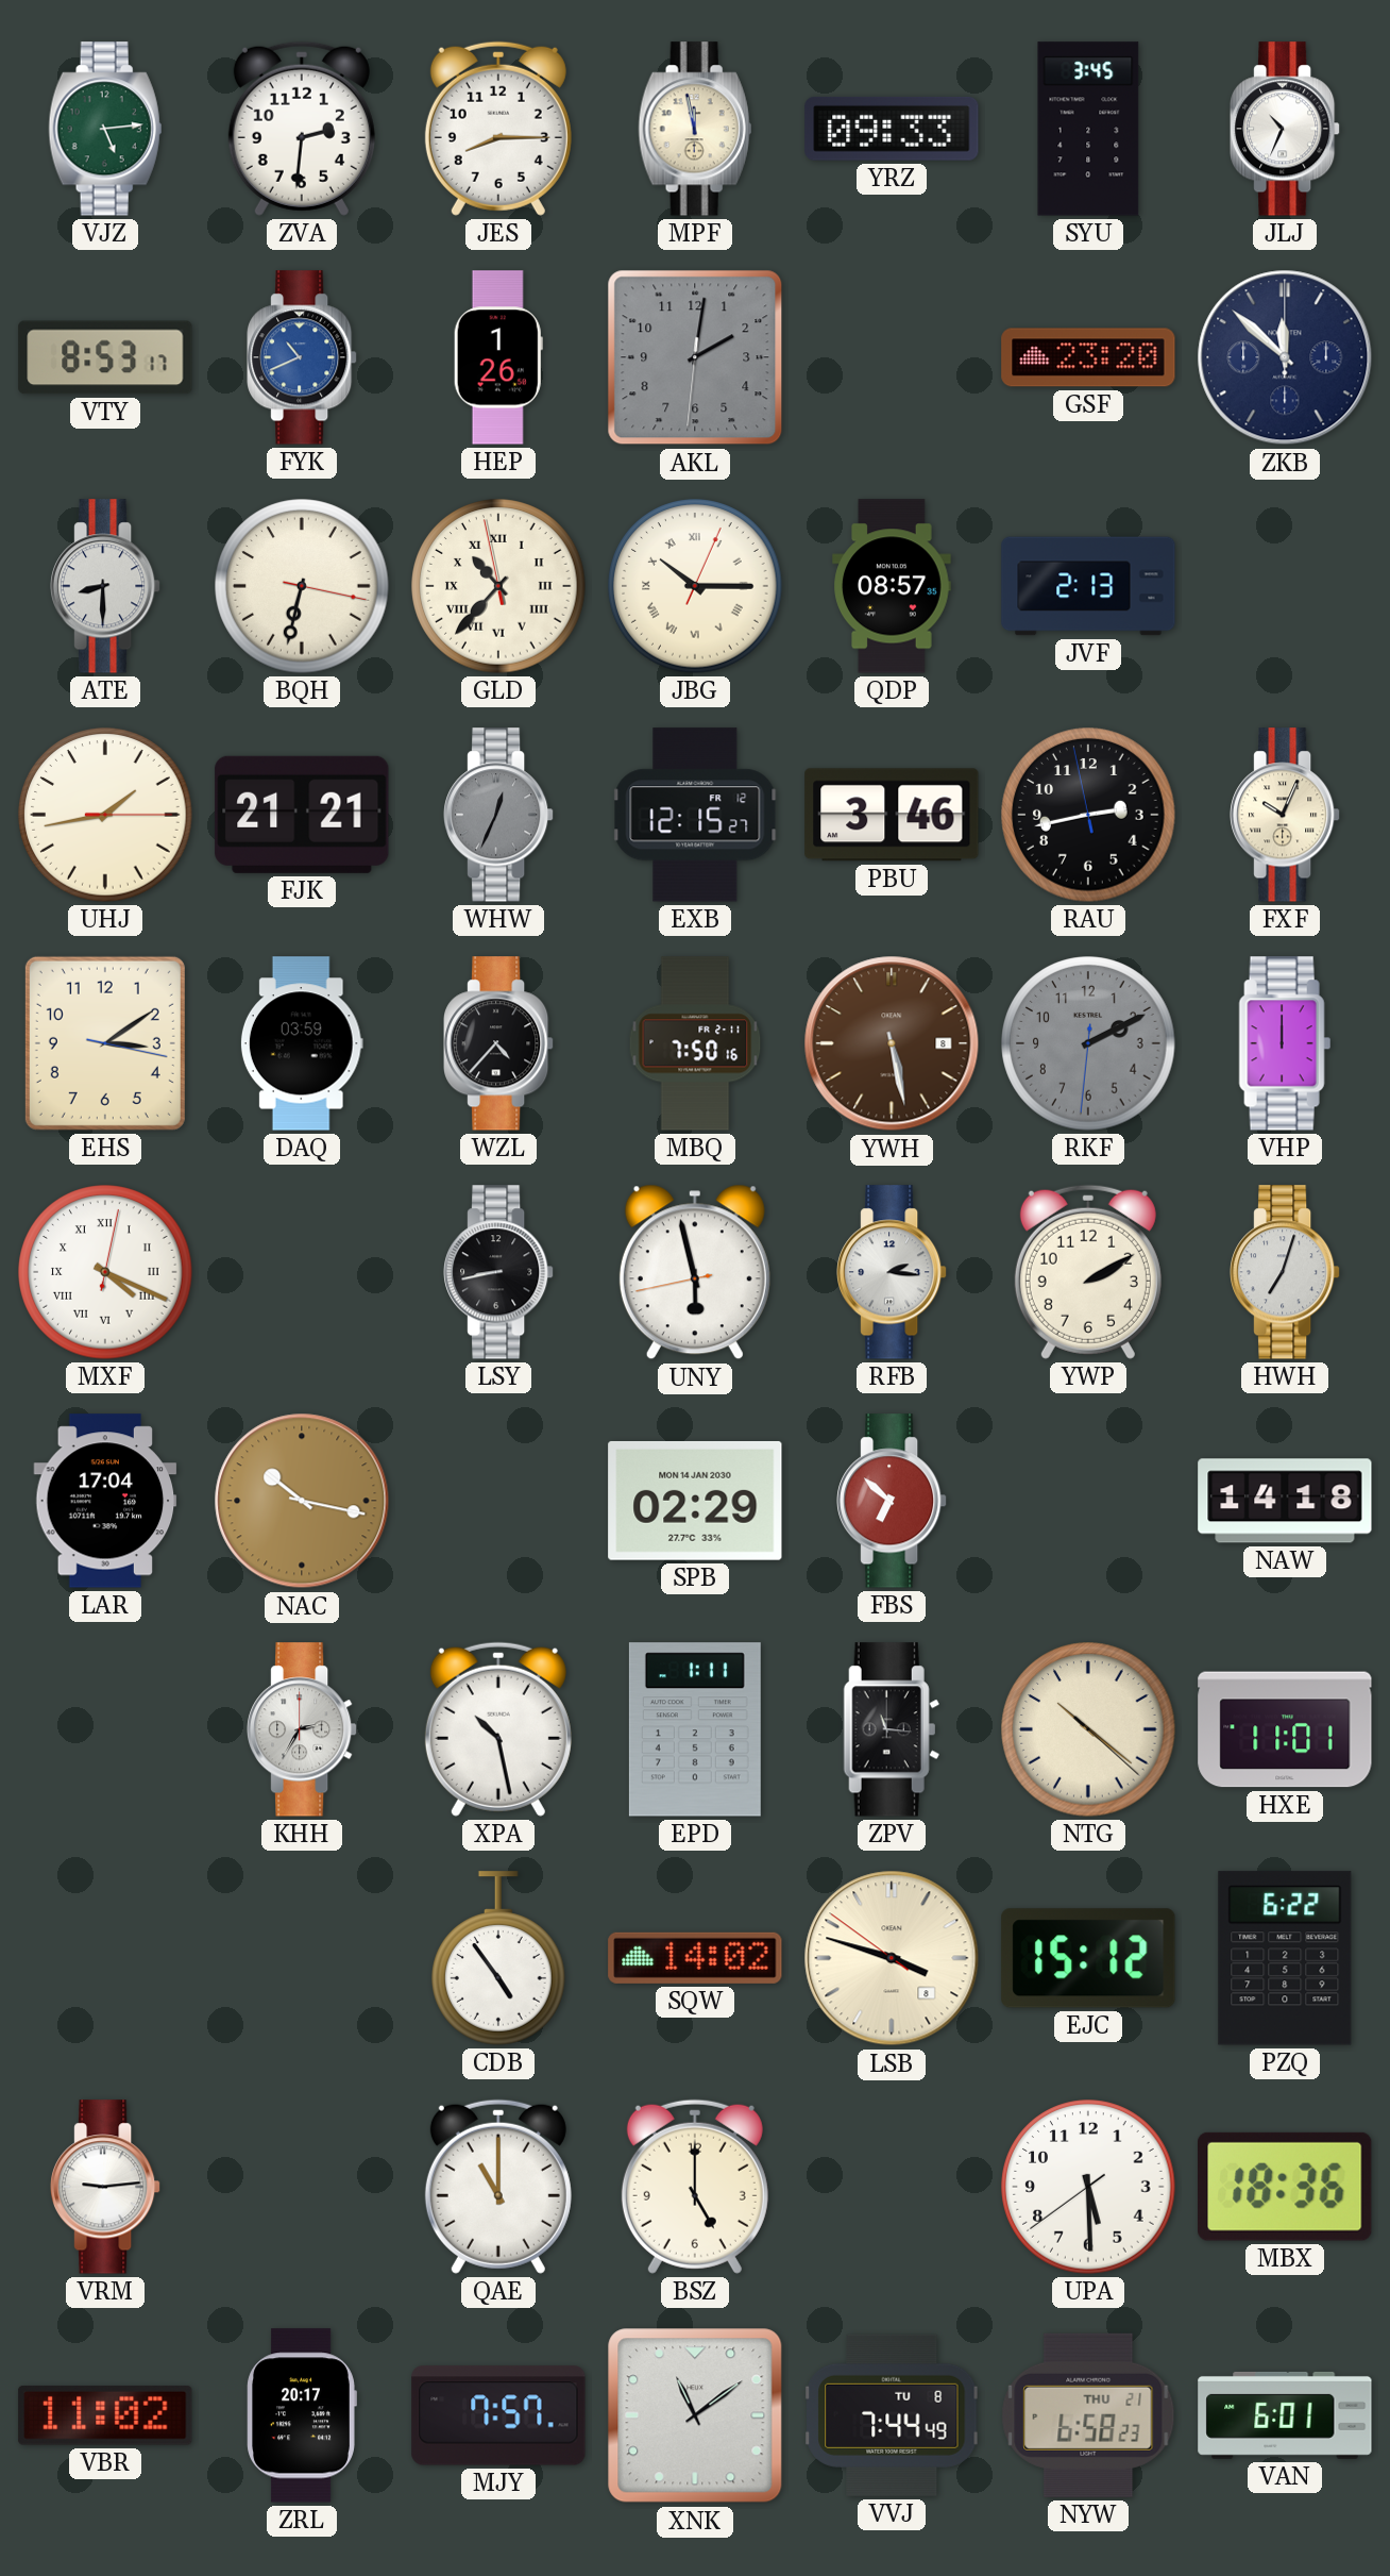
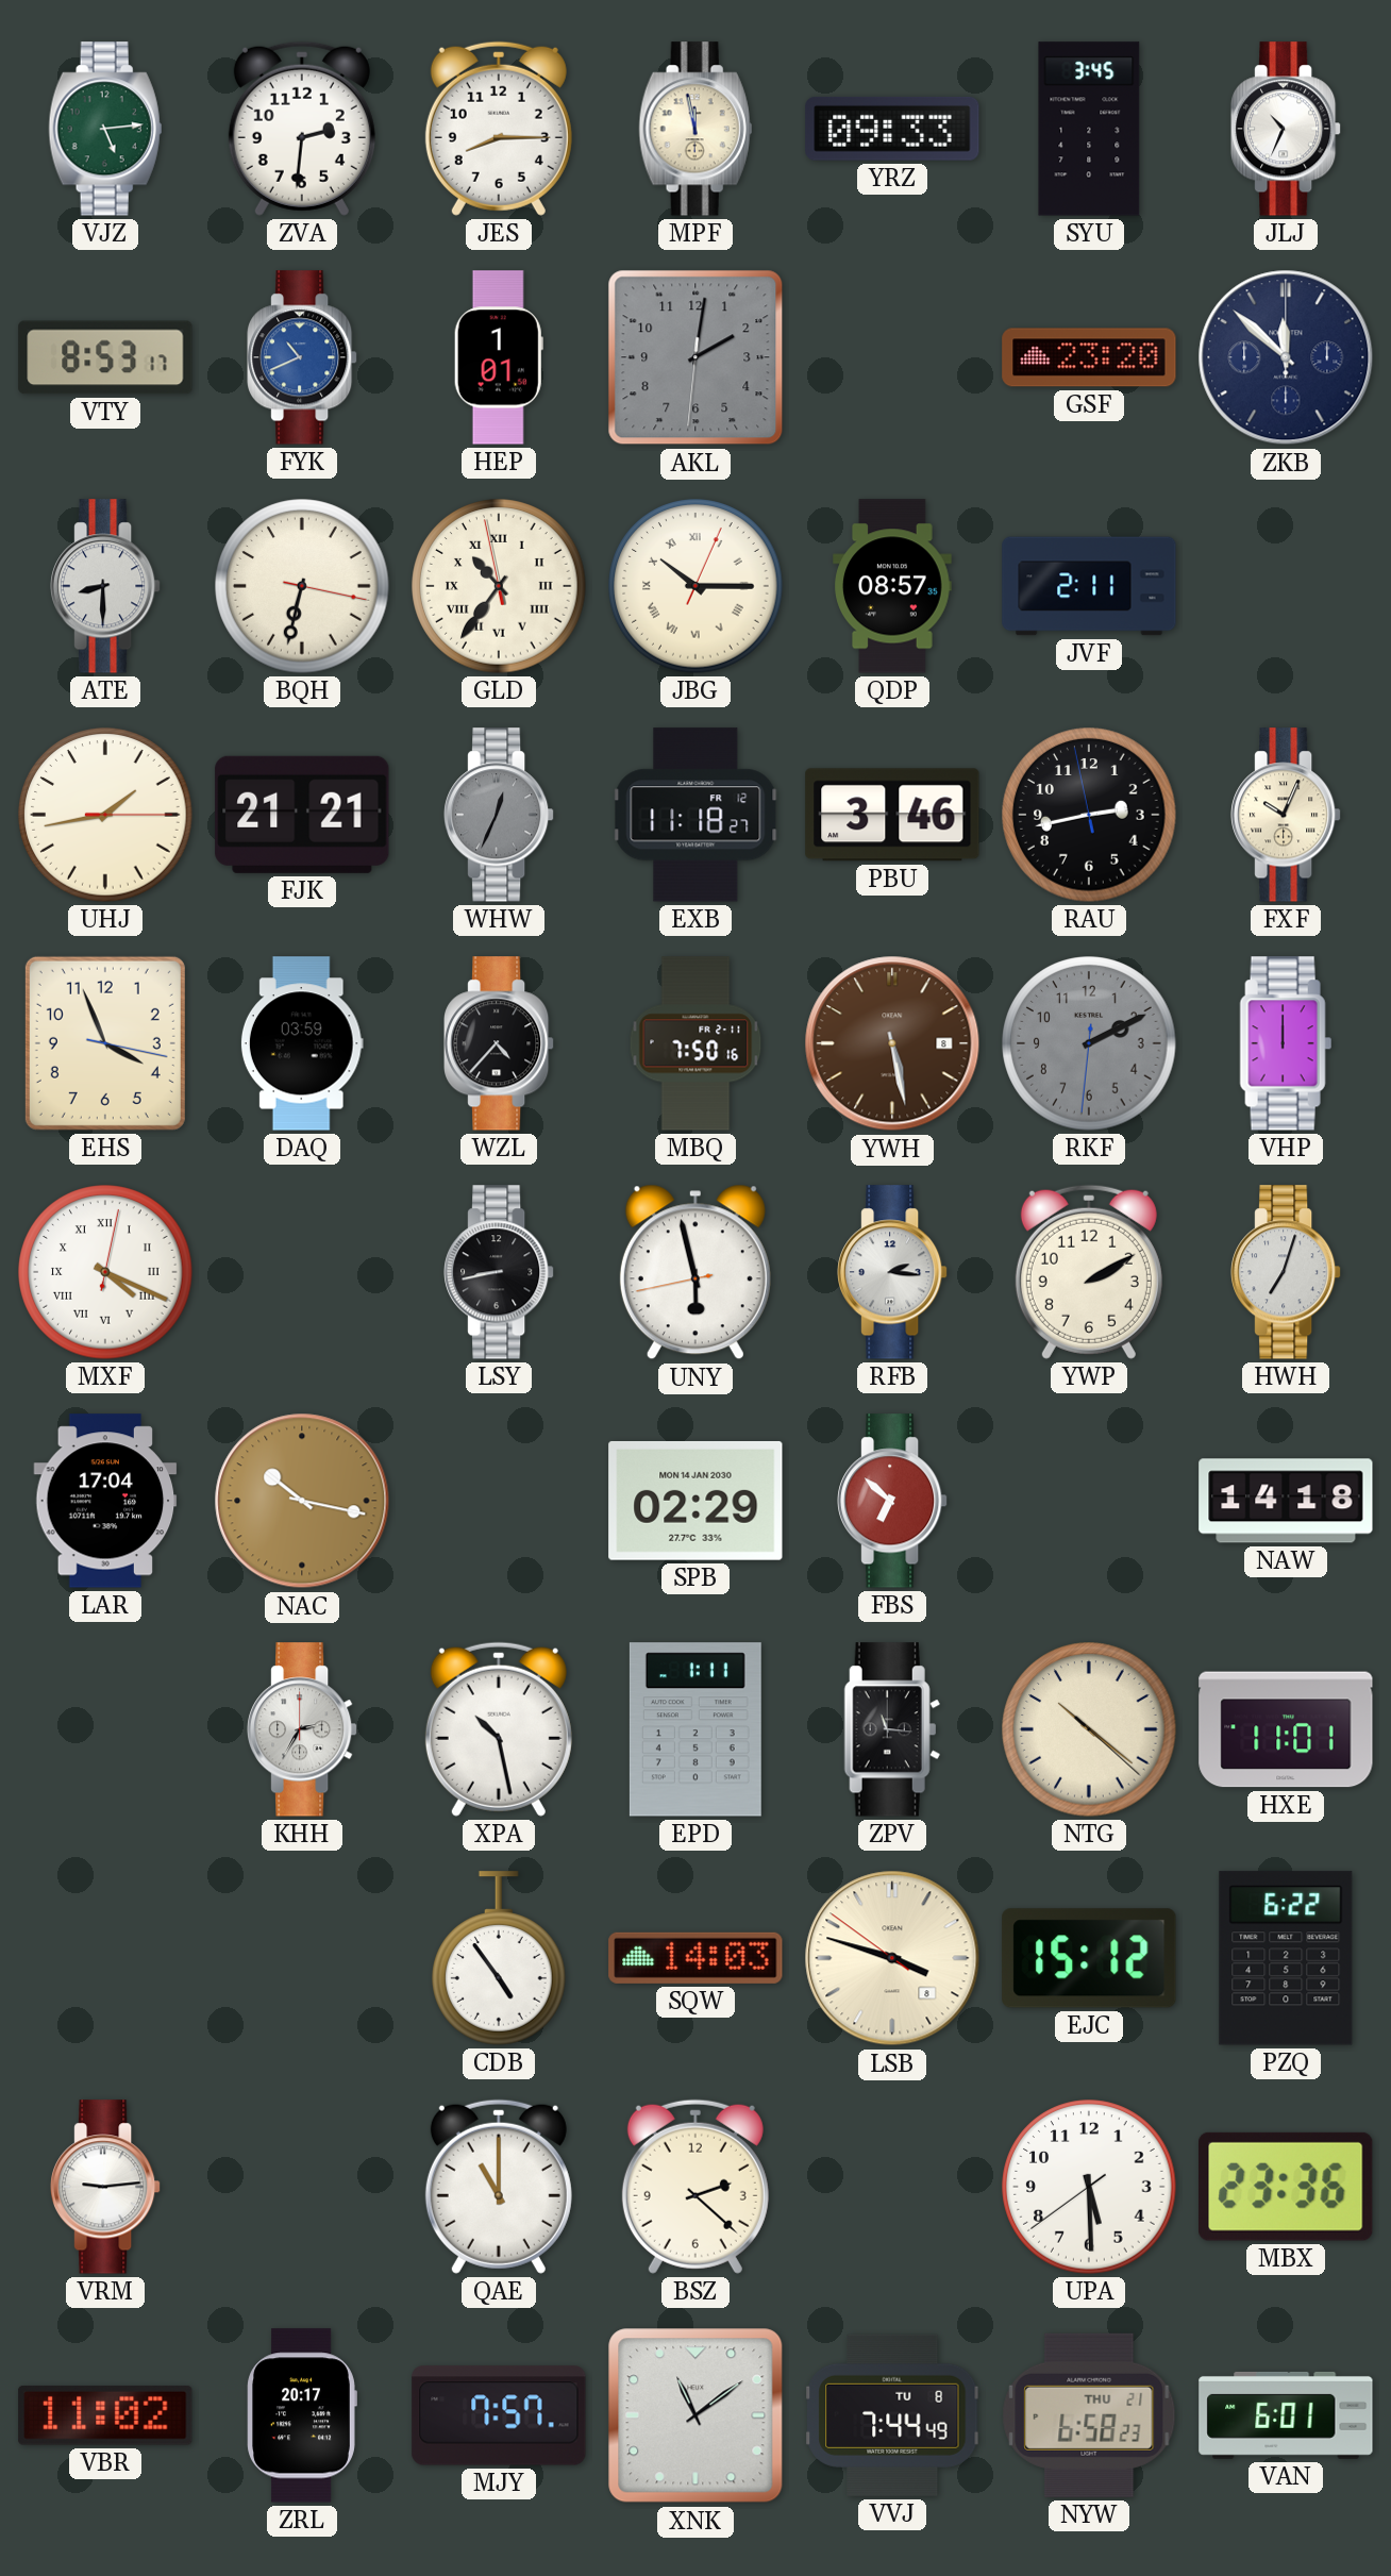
HEP: 1:26 -> 1:01 (499, 357)
GLD: 10:36 -> 10:35 (499, 586)
JVF: 2:13 -> 2:11 (1089, 586)
EXB: 12:15 -> 11:18 (695, 815)
EHS: 3:09 -> 3:56 (105, 1043)
SQW: 14:02 -> 14:03 (695, 1958)
BSZ: 5:00 -> 2:22 (695, 2187)
MBX: 18:36 -> 23:36 (1287, 2187)
